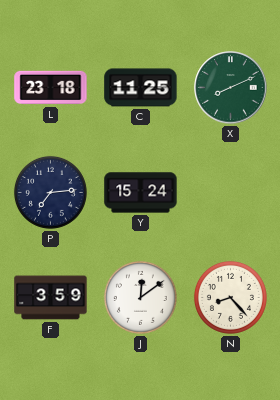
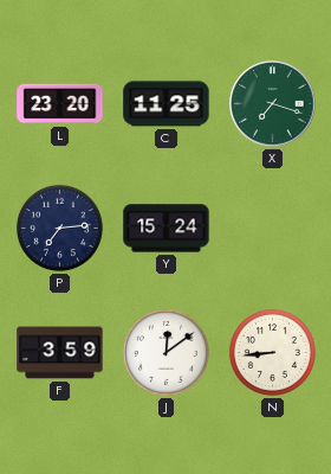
L: 23:18 -> 23:20 (60, 104)
X: 8:11 -> 7:18 (273, 104)
N: 8:23 -> 8:44 (272, 352)
